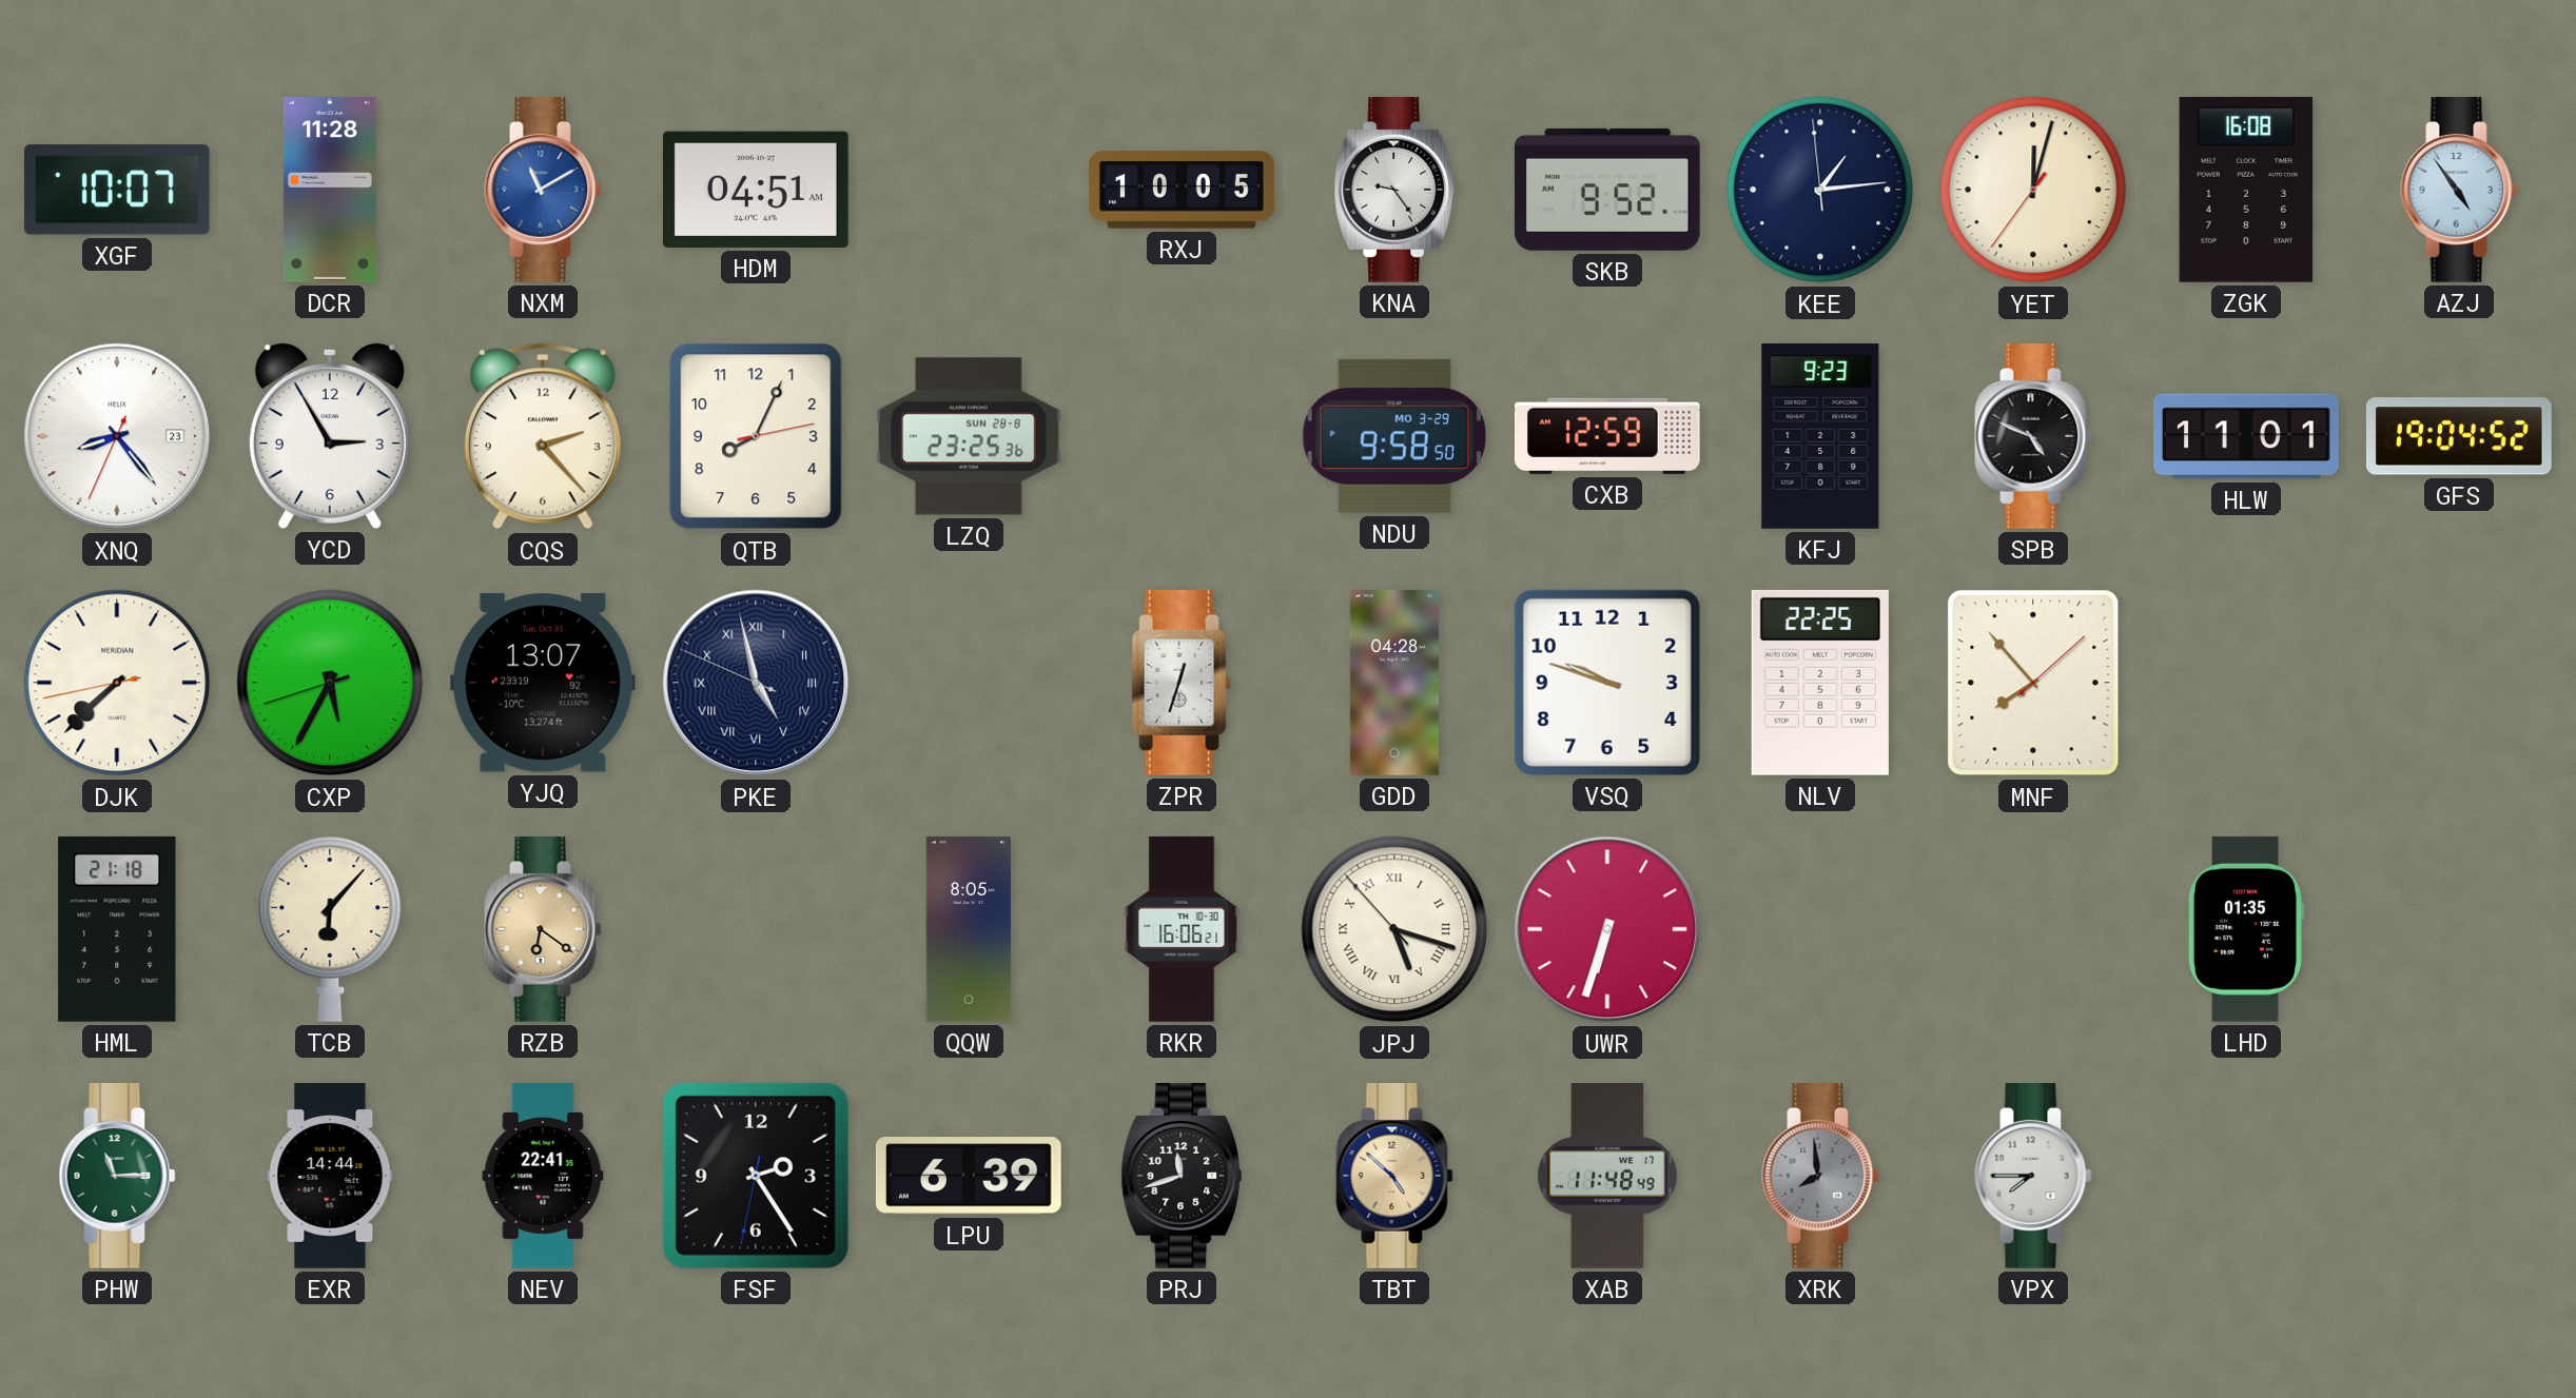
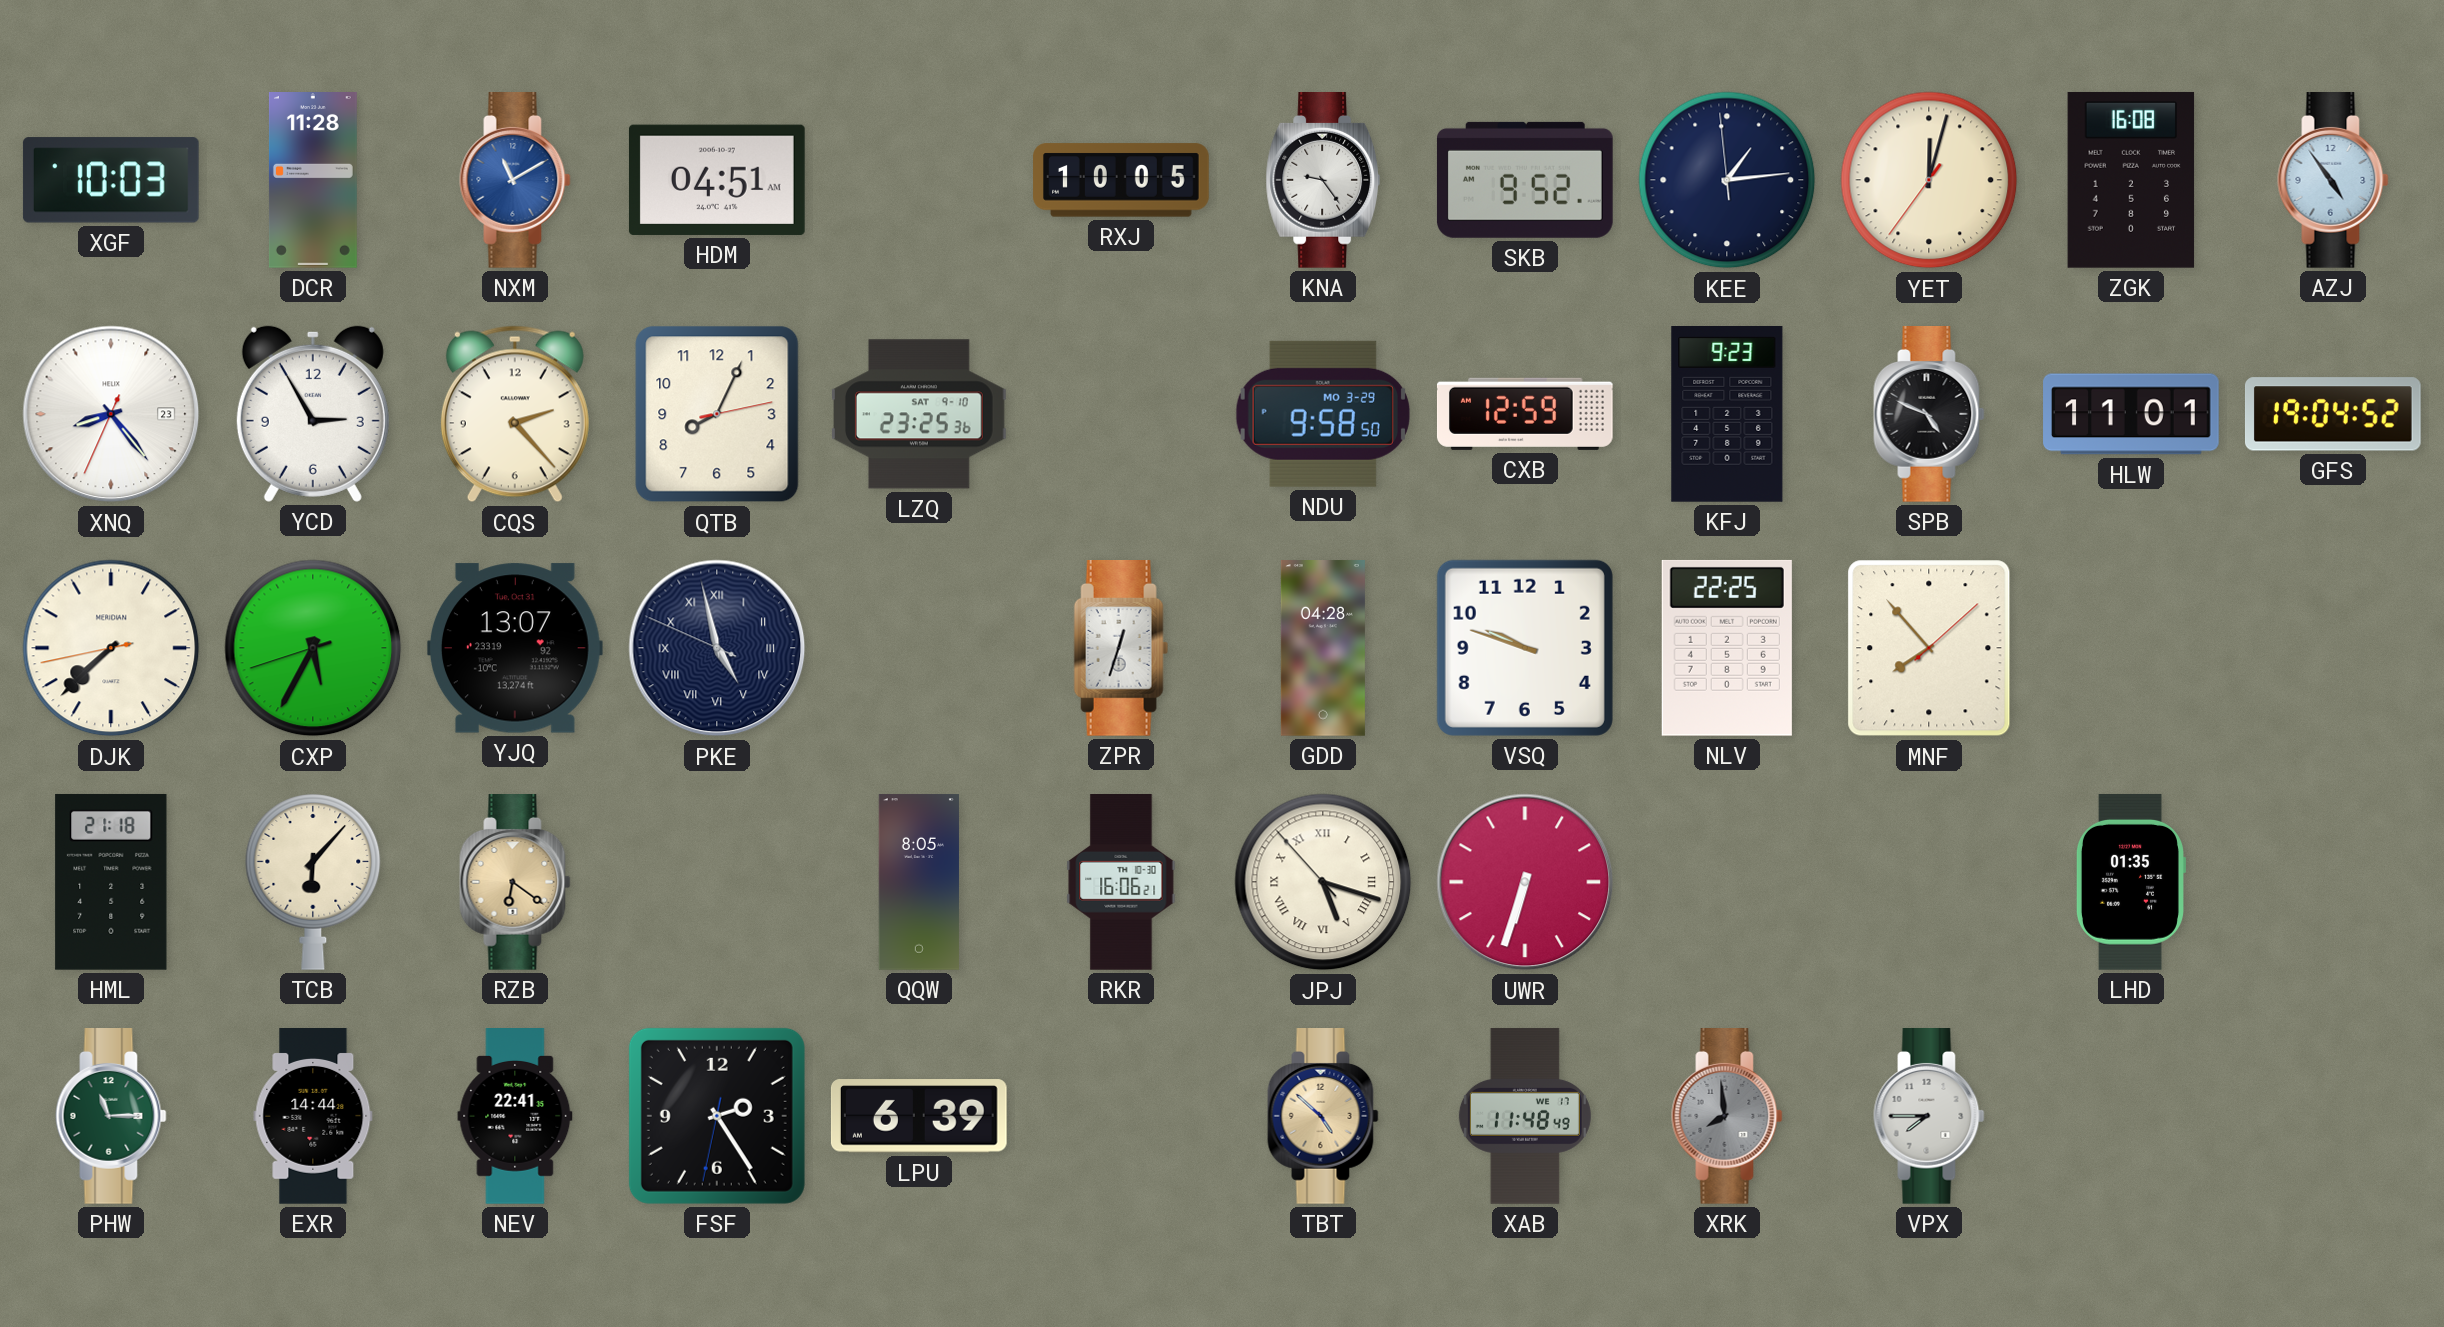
XGF: 10:07 -> 10:03 (111, 180)
LZQ date: SUN 28-8 -> SAT 9-10 (920, 414)
PRJ: 11:42 -> none (1182, 1177)
